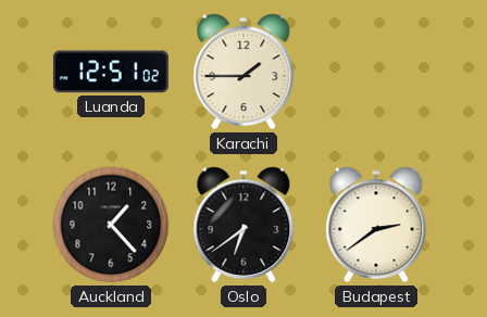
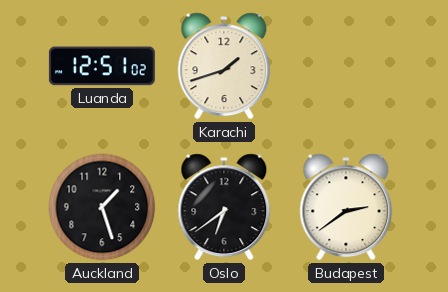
Karachi: 1:45 -> 1:42 (224, 66)
Auckland: 1:23 -> 1:27 (102, 207)
